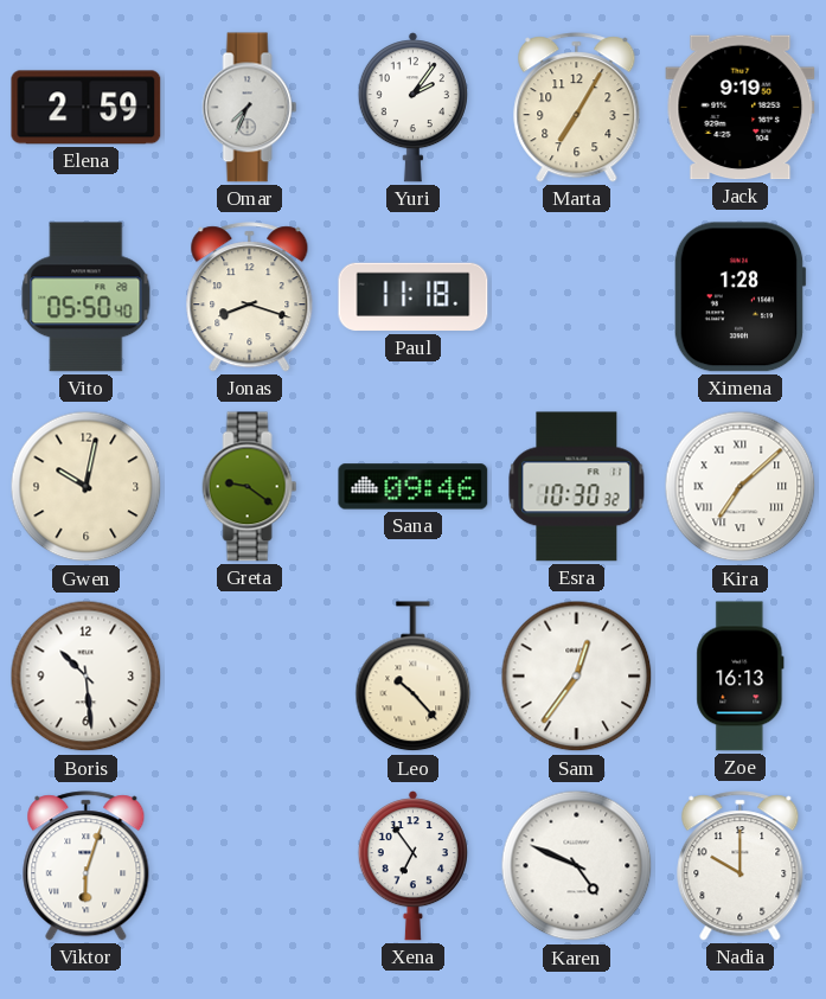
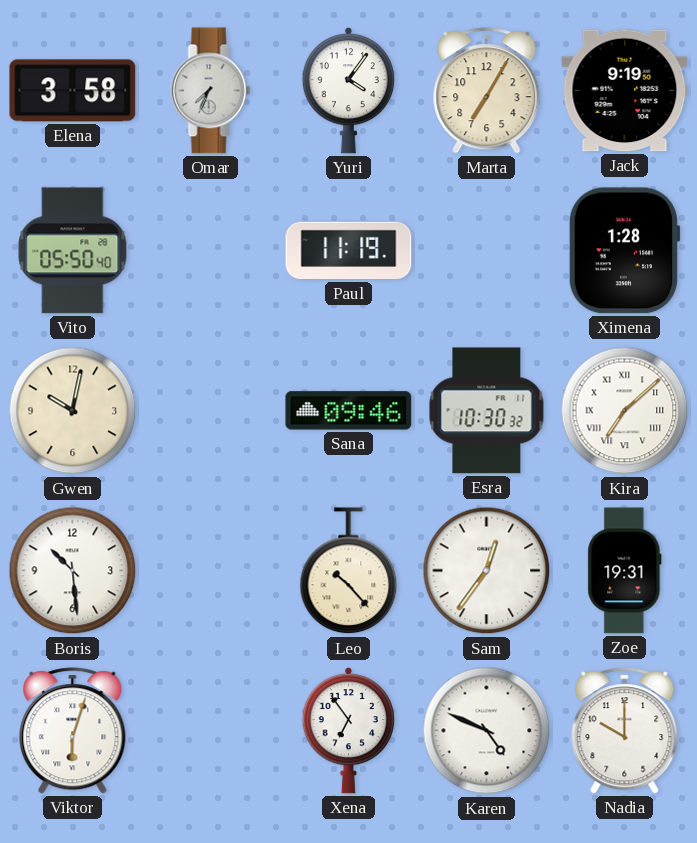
Elena: 2:59 -> 3:58 (73, 91)
Yuri: 2:06 -> 4:06 (348, 91)
Jonas: 8:18 -> none (250, 297)
Paul: 11:18 -> 11:19 (349, 251)
Greta: 9:21 -> none (250, 487)
Zoe: 16:13 -> 19:31 (625, 571)
